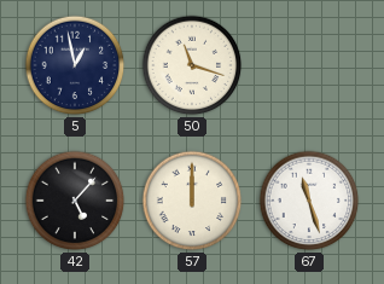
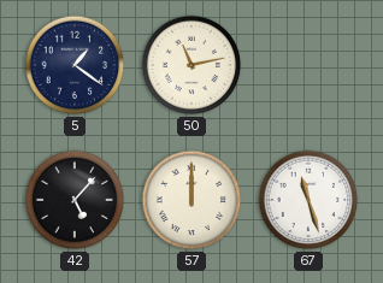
5: 12:58 -> 1:21 (75, 65)
50: 11:18 -> 11:13 (191, 65)
